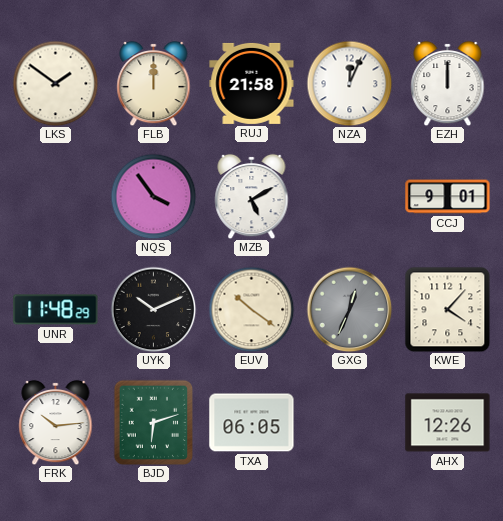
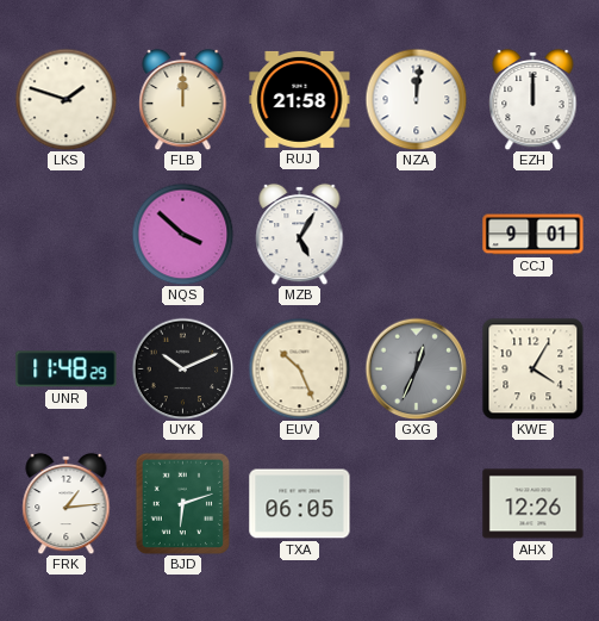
LKS: 1:51 -> 1:48 (65, 99)
NZA: 12:04 -> 12:01 (416, 99)
NQS: 3:54 -> 3:52 (182, 234)
MZB: 5:10 -> 5:05 (300, 234)
EUV: 10:21 -> 10:26 (299, 368)
KWE: 4:07 -> 4:05 (532, 368)
FRK: 10:14 -> 1:14 (67, 503)
